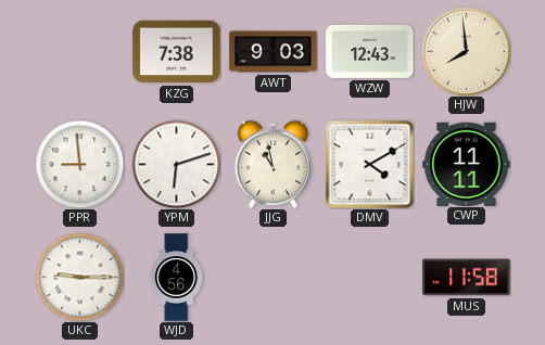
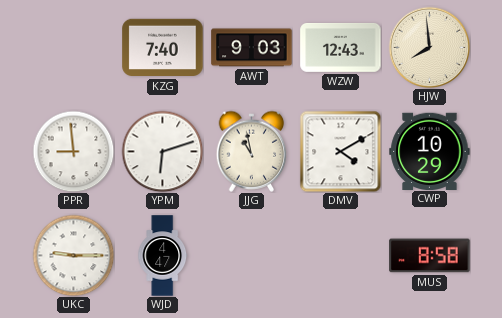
KZG: 7:38 -> 7:40 (163, 48)
CWP: 11:11 -> 10:29 (430, 151)
WJD: 4:56 -> 4:47 (163, 256)
MUS: 11:58 -> 8:58 (430, 256)
